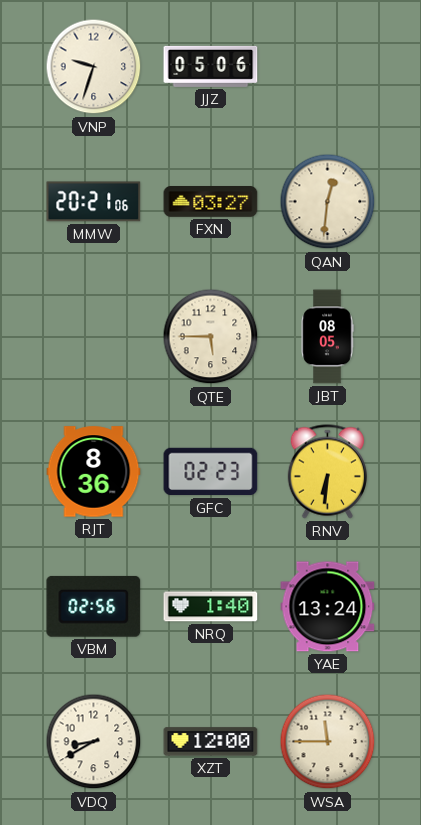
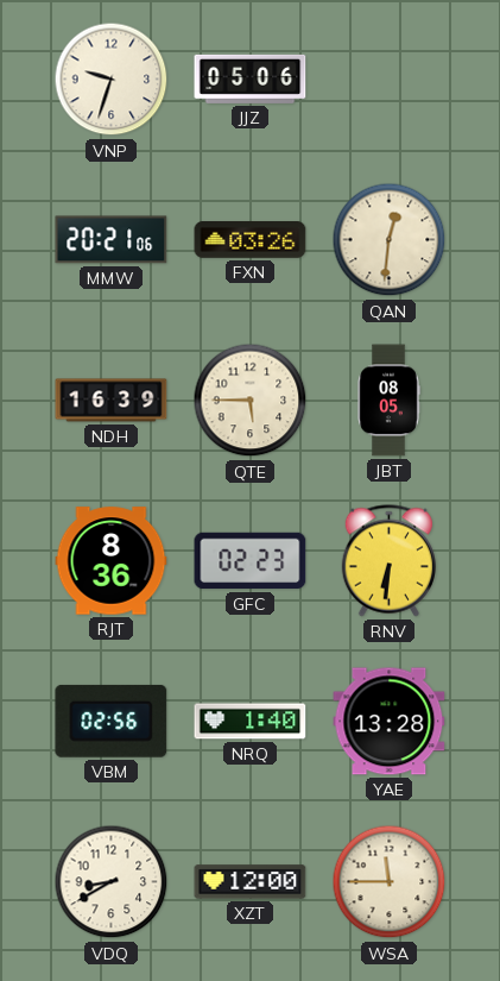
FXN: 03:27 -> 03:26 (251, 240)
NDH: none -> 16:39 (112, 401)
YAE: 13:24 -> 13:28 (390, 722)
